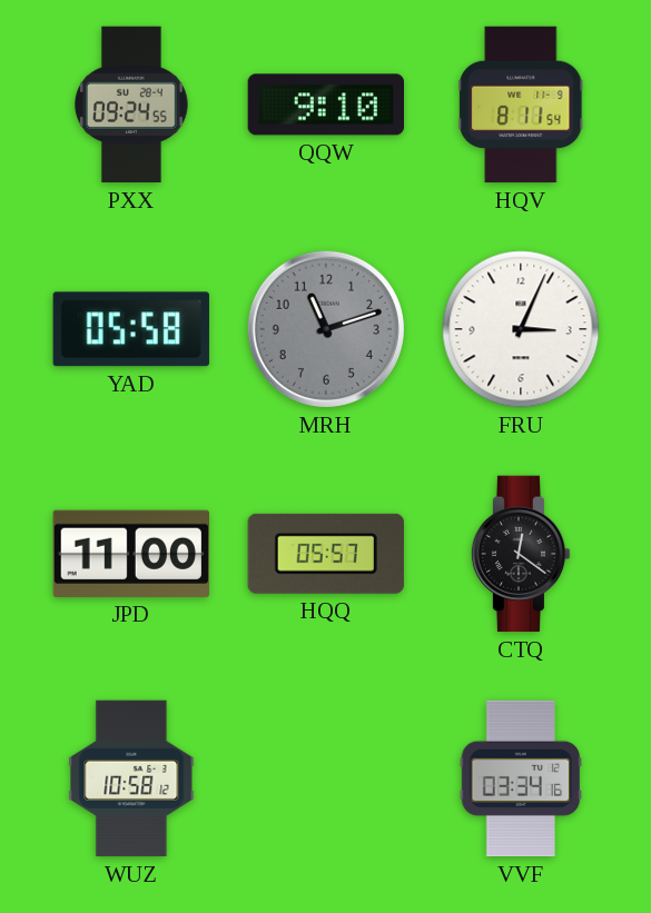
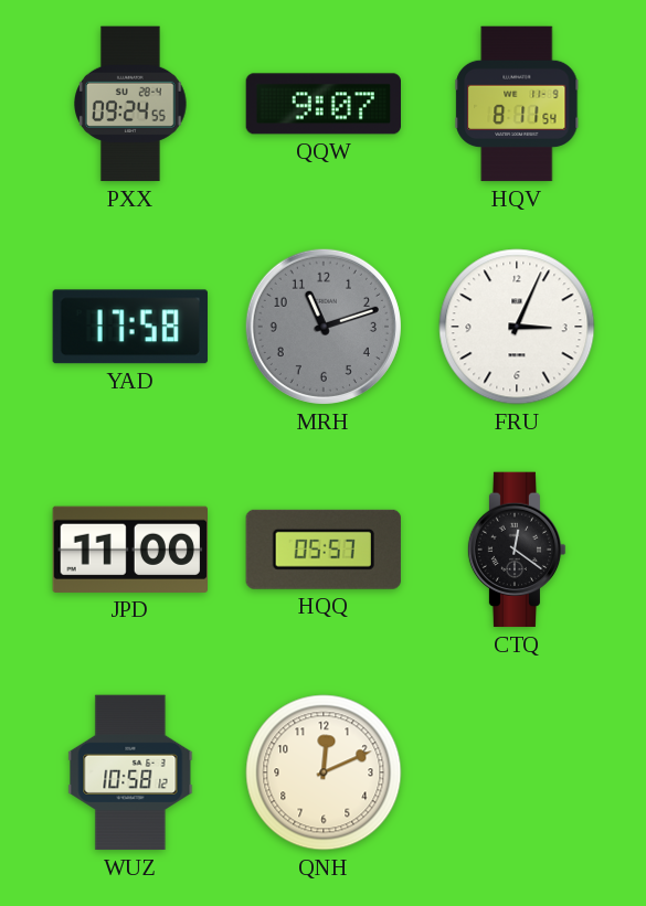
QQW: 9:10 -> 9:07 (322, 104)
YAD: 05:58 -> 17:58 (130, 327)
QNH: none -> 12:11 (324, 772)
VVF: 03:34 -> none (520, 778)
